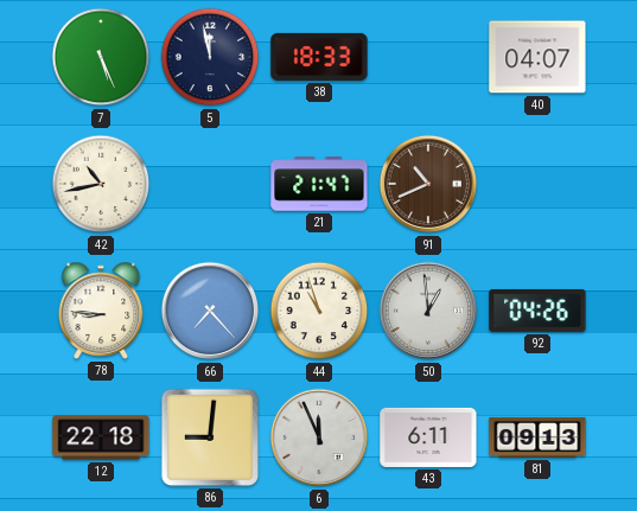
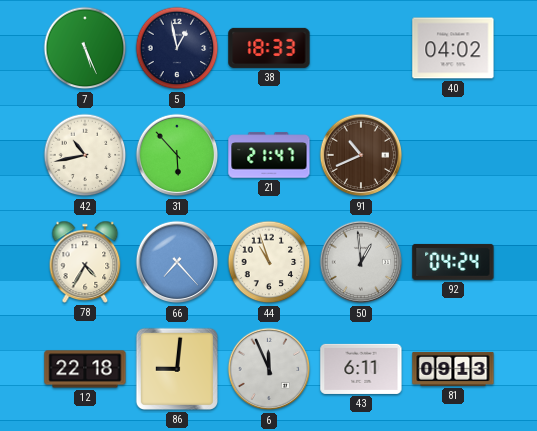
5: 11:58 -> 12:58 (177, 48)
40: 04:07 -> 04:02 (453, 48)
31: none -> 5:53 (177, 155)
78: 8:46 -> 4:35 (85, 262)
92: 04:26 -> 04:24 (453, 262)
